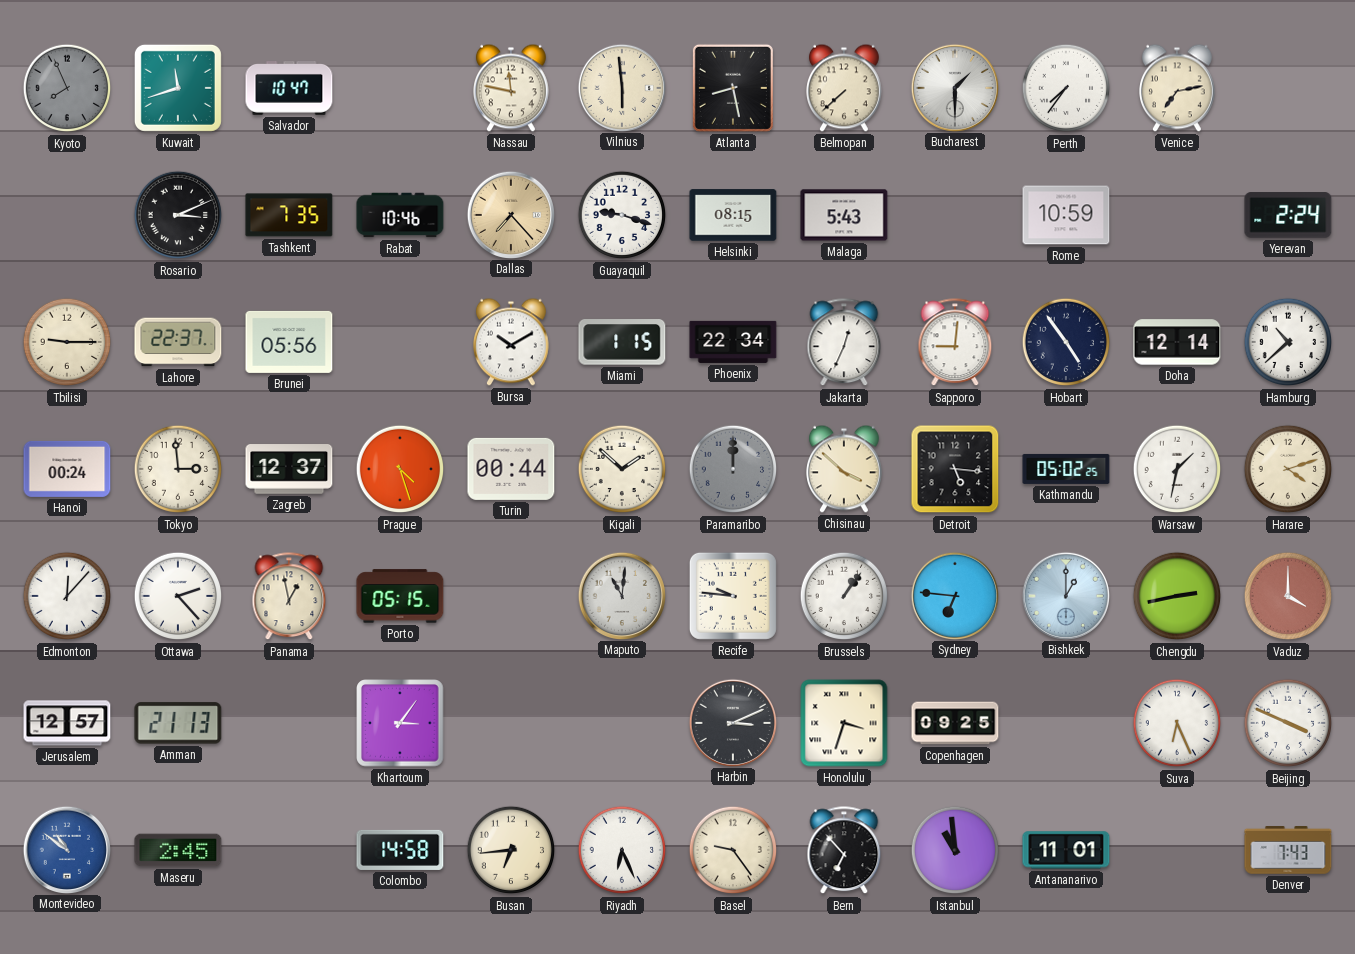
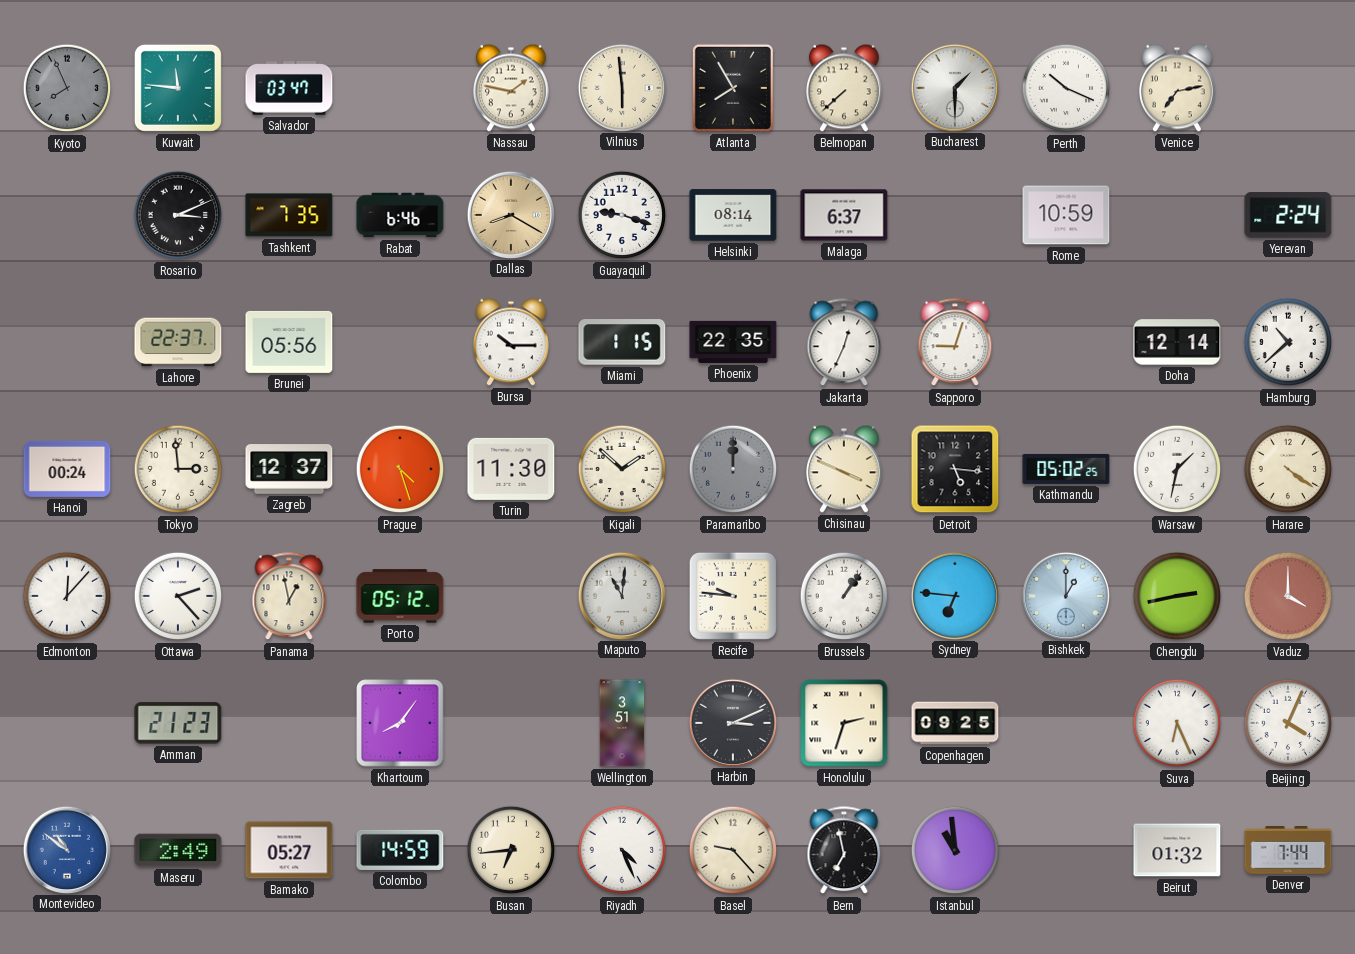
Kuwait: 11:42 -> 11:46 (178, 88)
Salvador: 10:47 -> 03:47 (289, 89)
Nassau: 11:47 -> 1:47 (512, 88)
Atlanta: 8:28 -> 7:55 (733, 88)
Perth: 7:36 -> 10:19 (1066, 88)
Rabat: 10:46 -> 6:46 (400, 215)
Dallas: 7:23 -> 8:20 (510, 214)
Helsinki: 08:15 -> 08:14 (733, 215)
Malaga: 5:43 -> 6:37 (844, 215)
Tbilisi: 9:15 -> none (67, 342)
Bursa: 10:10 -> 10:15 (512, 342)
Phoenix: 22:34 -> 22:35 (733, 342)
Sapporo: 9:01 -> 9:03 (955, 343)
Hobart: 4:54 -> none (1066, 342)
Turin: 00:44 -> 11:30 (511, 469)
Chisinau: 3:52 -> 3:49 (845, 469)
Harare: 4:12 -> 4:21 (1288, 469)
Porto: 05:15 -> 05:12 (400, 596)
Jerusalem: 12:57 -> none (67, 723)
Amman: 21:13 -> 21:23 (178, 723)
Khartoum: 3:06 -> 8:06 (400, 723)
Wellington: none -> 3:51 (622, 723)
Honolulu: 3:33 -> 2:33 (844, 723)
Beijing: 3:49 -> 4:04 (1288, 723)
Maseru: 2:45 -> 2:49 (178, 850)
Bamako: none -> 05:27 (289, 850)
Colombo: 14:58 -> 14:59 (400, 850)
Riyadh: 6:26 -> 4:26 (622, 850)
Basel: 9:24 -> 9:23 (733, 850)
Bern: 6:53 -> 6:58 (844, 851)
Antananarivo: 11:01 -> none (1066, 850)
Beirut: none -> 01:32 (1177, 850)
Denver: 7:43 -> 7:44 (1288, 850)
